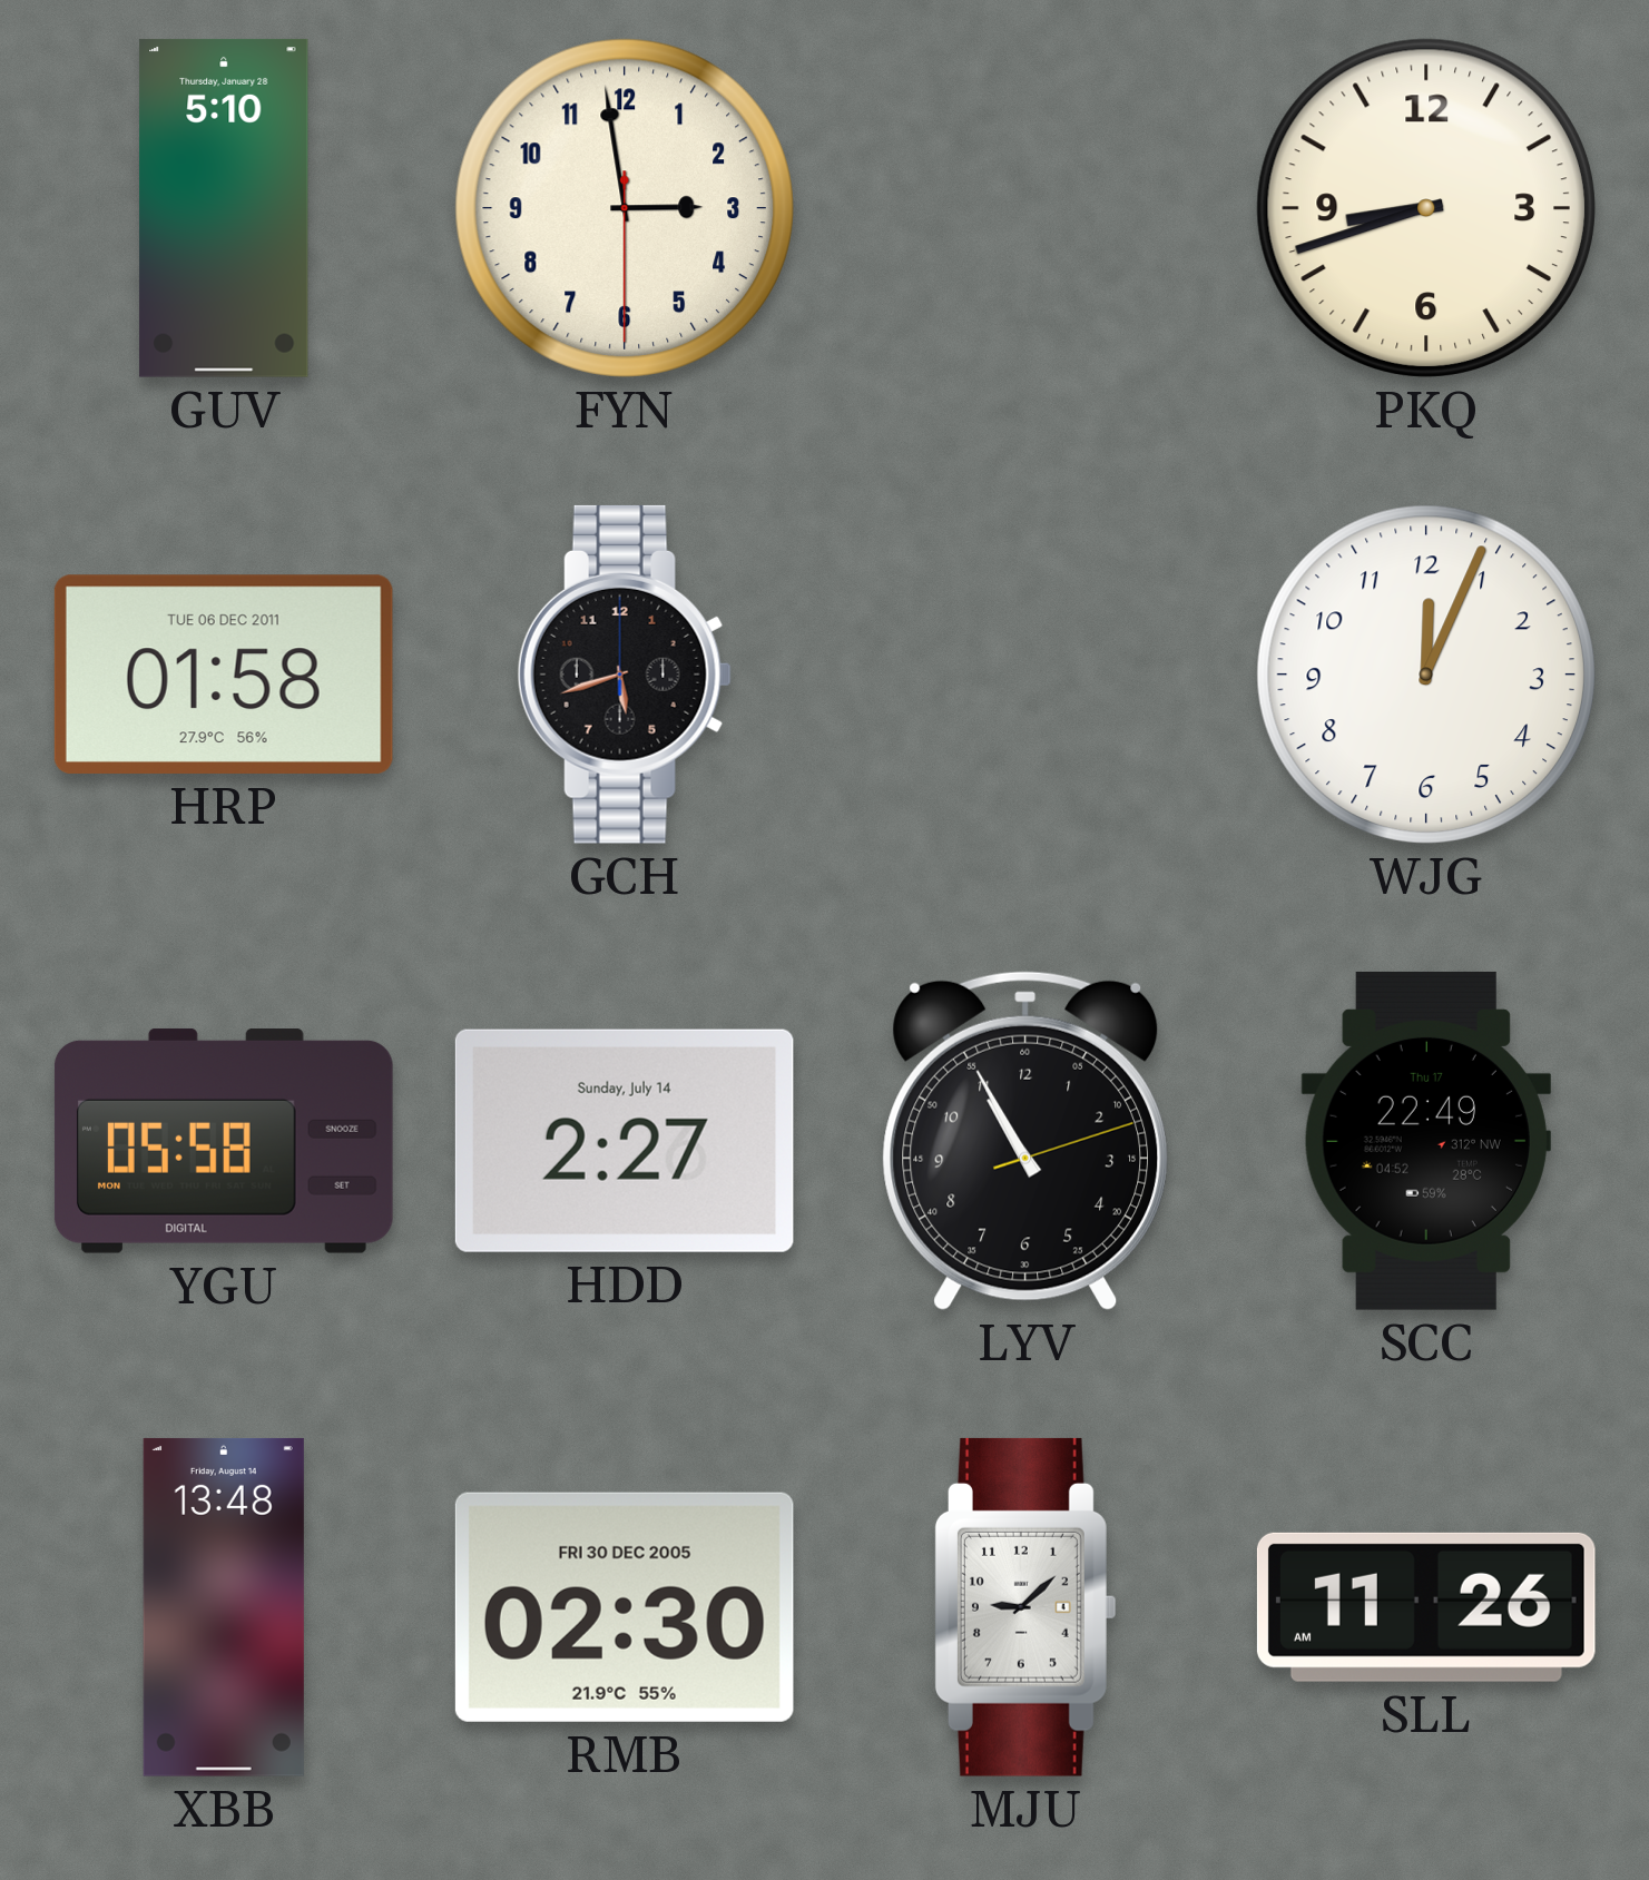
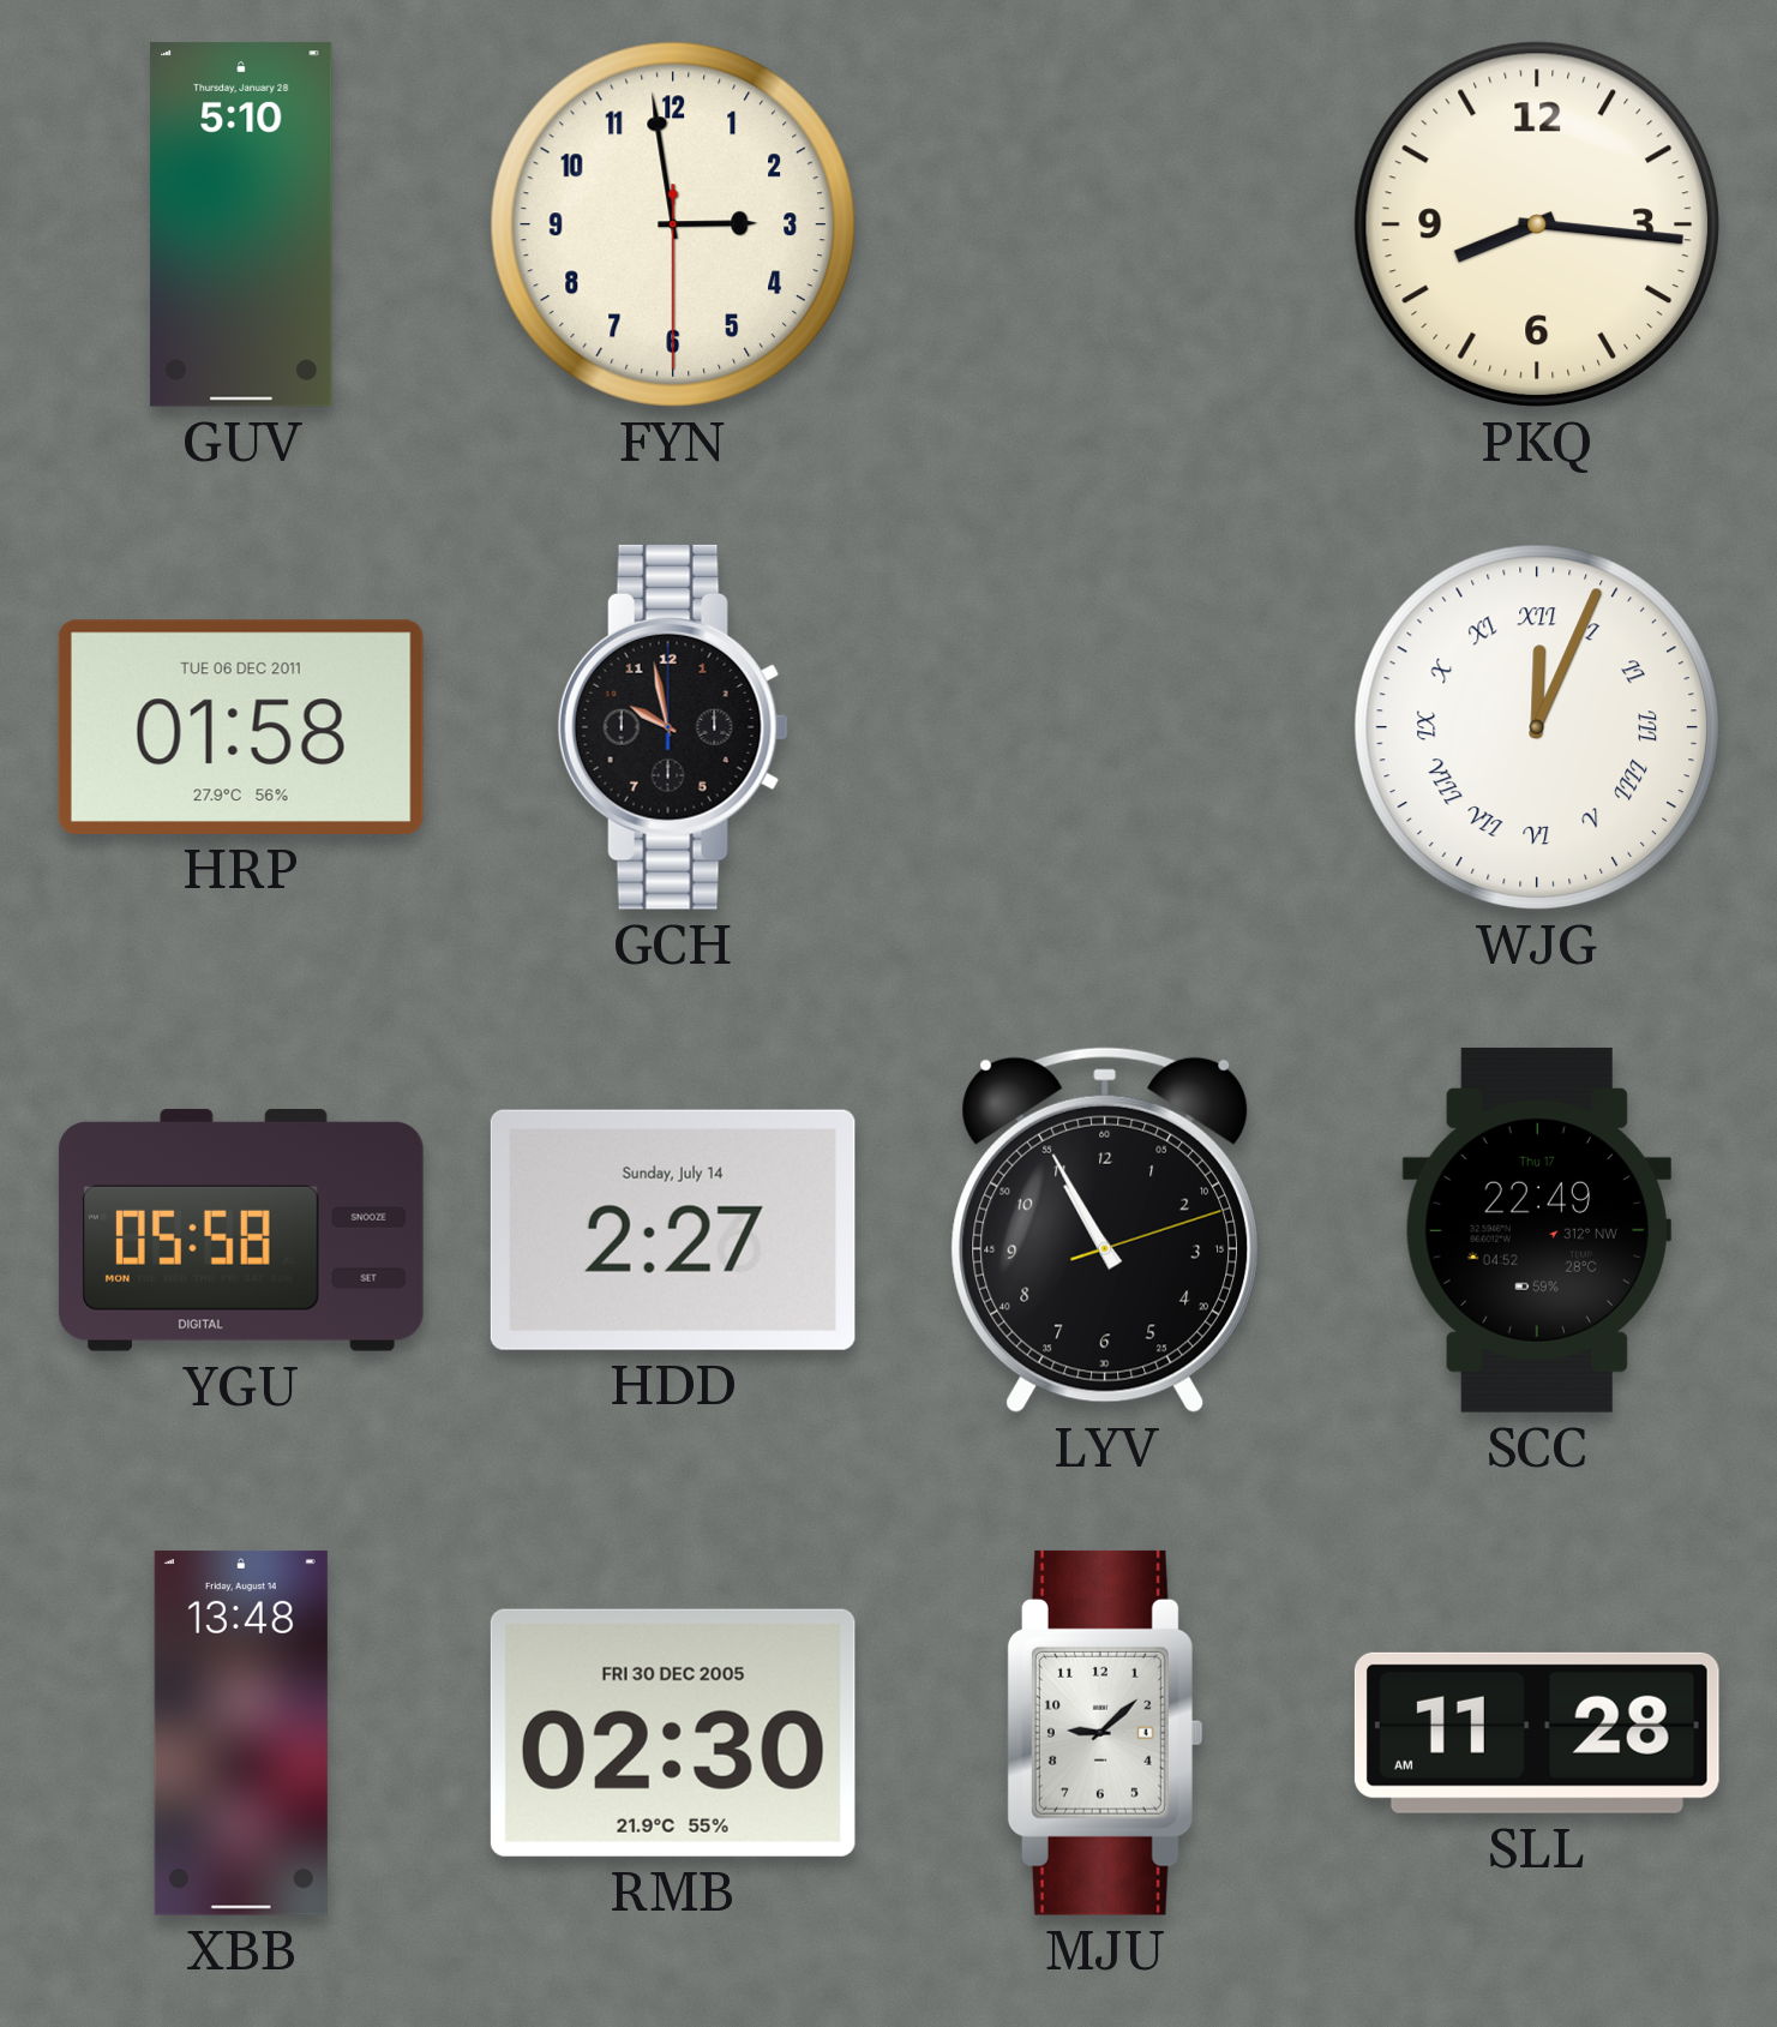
PKQ: 8:42 -> 8:16 (1537, 224)
GCH: 5:42 -> 9:58 (673, 727)
WJG numerals: Arabic -> Roman (1537, 727)
SLL: 11:26 -> 11:28 (1537, 1733)
